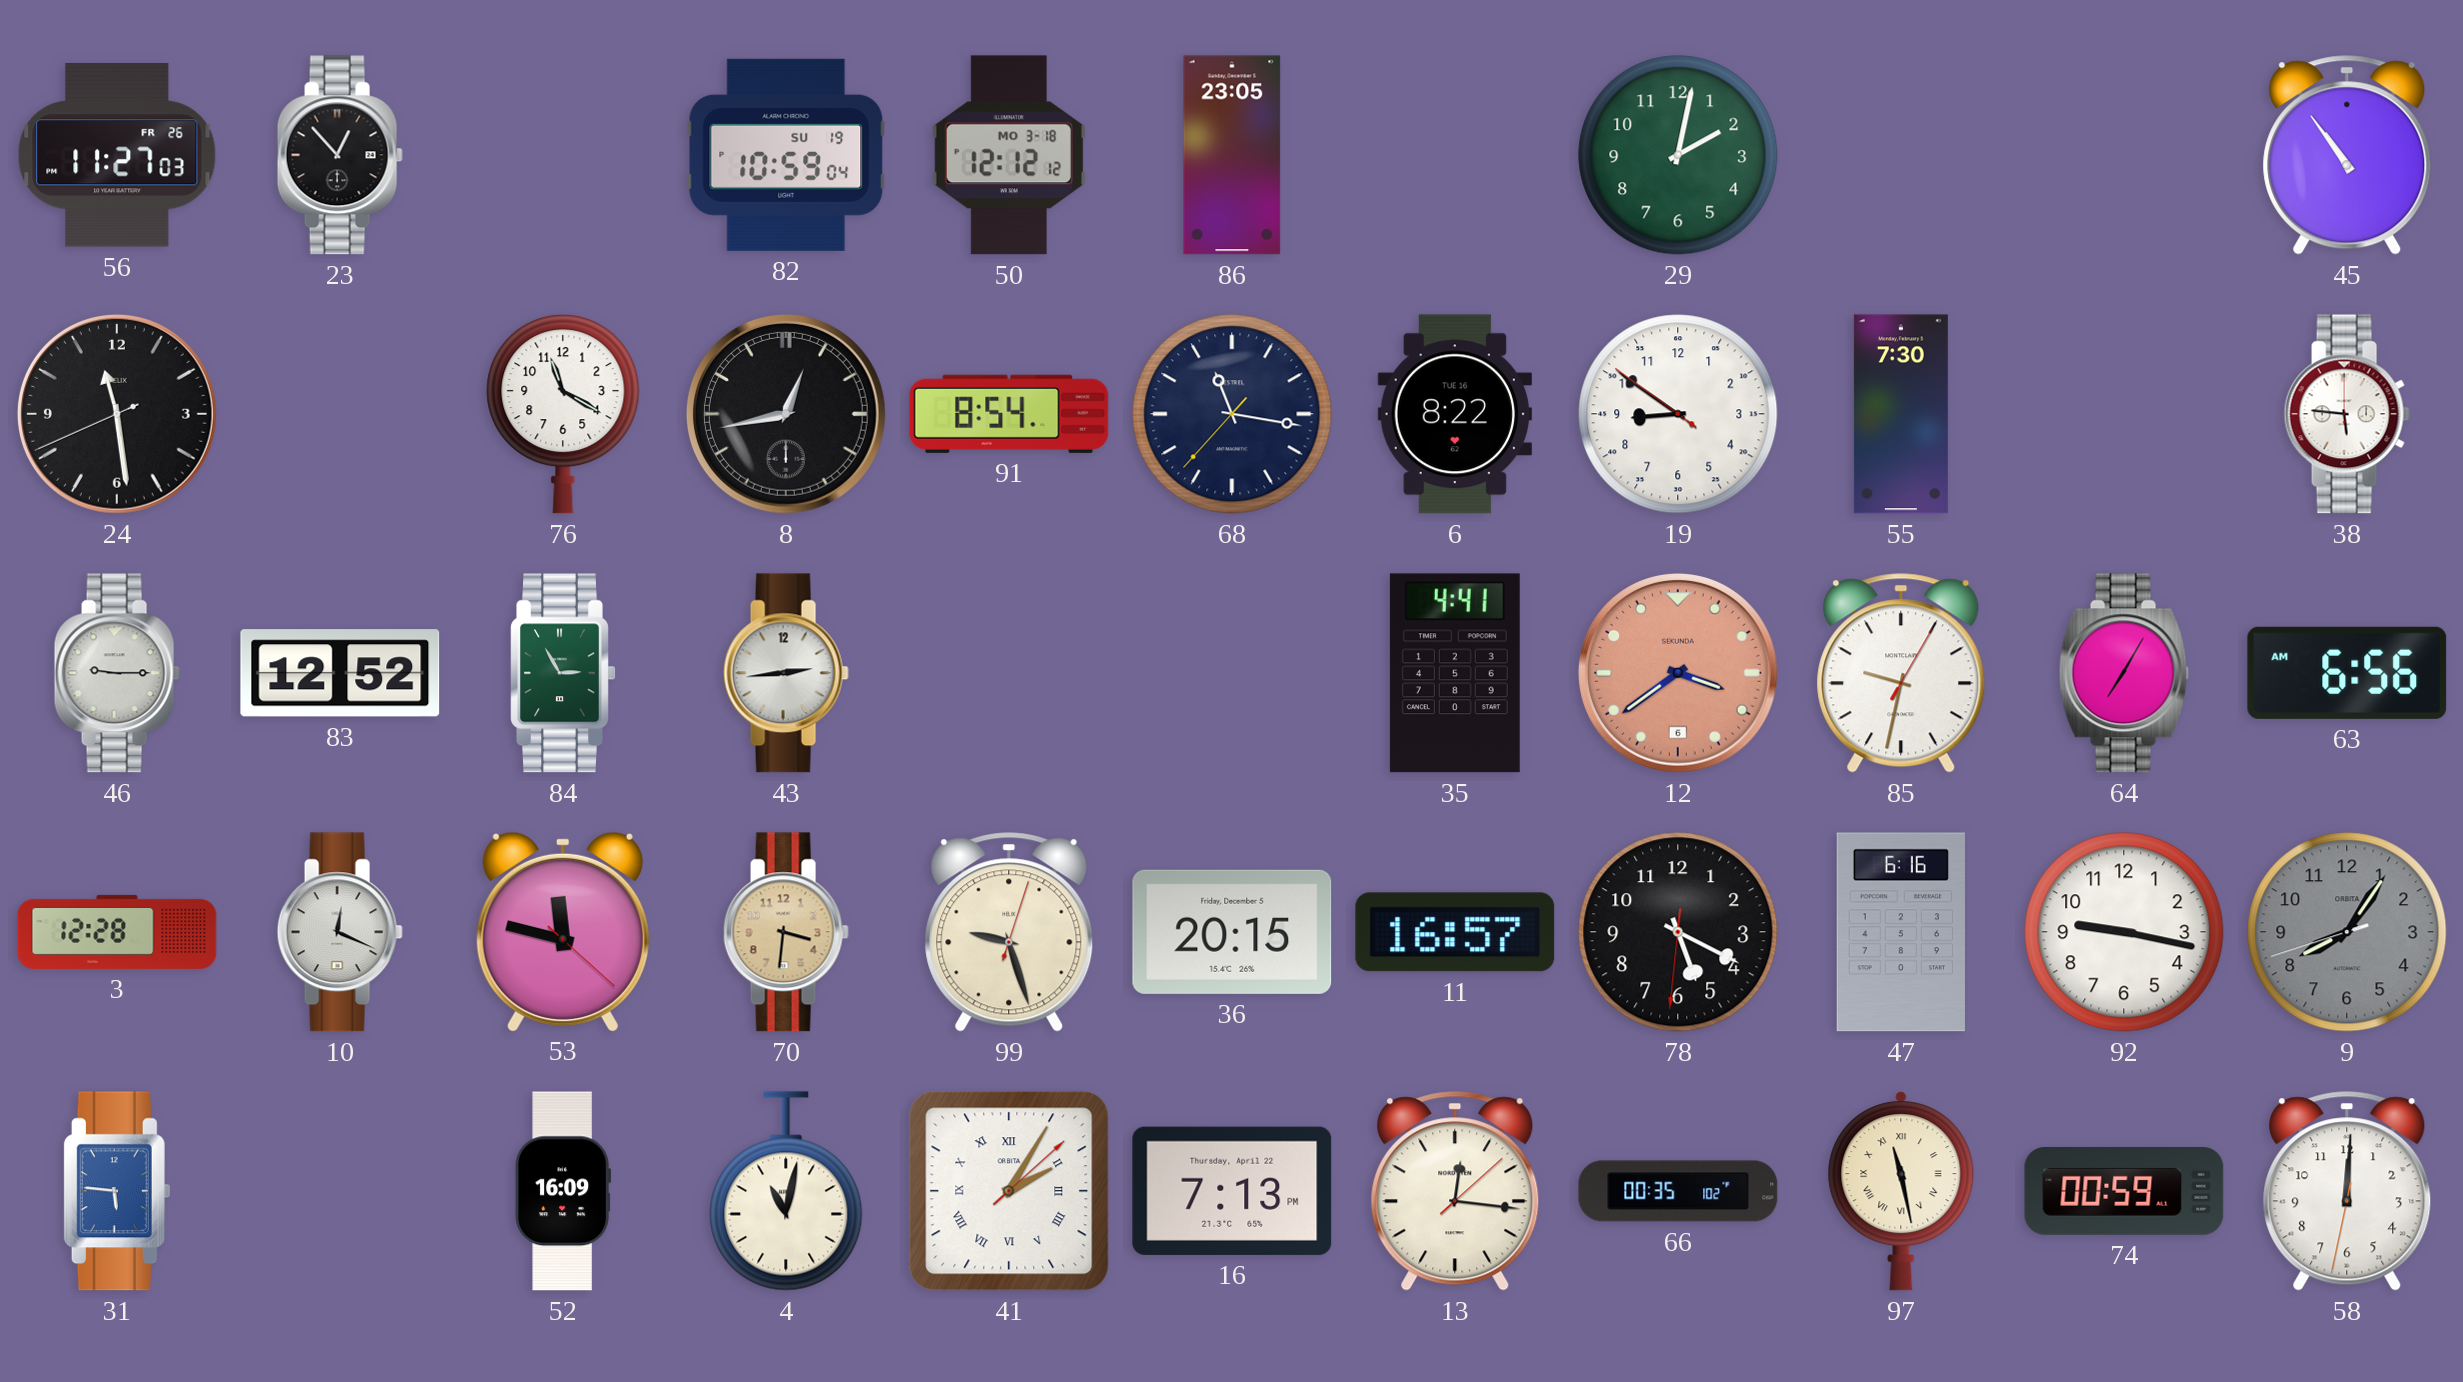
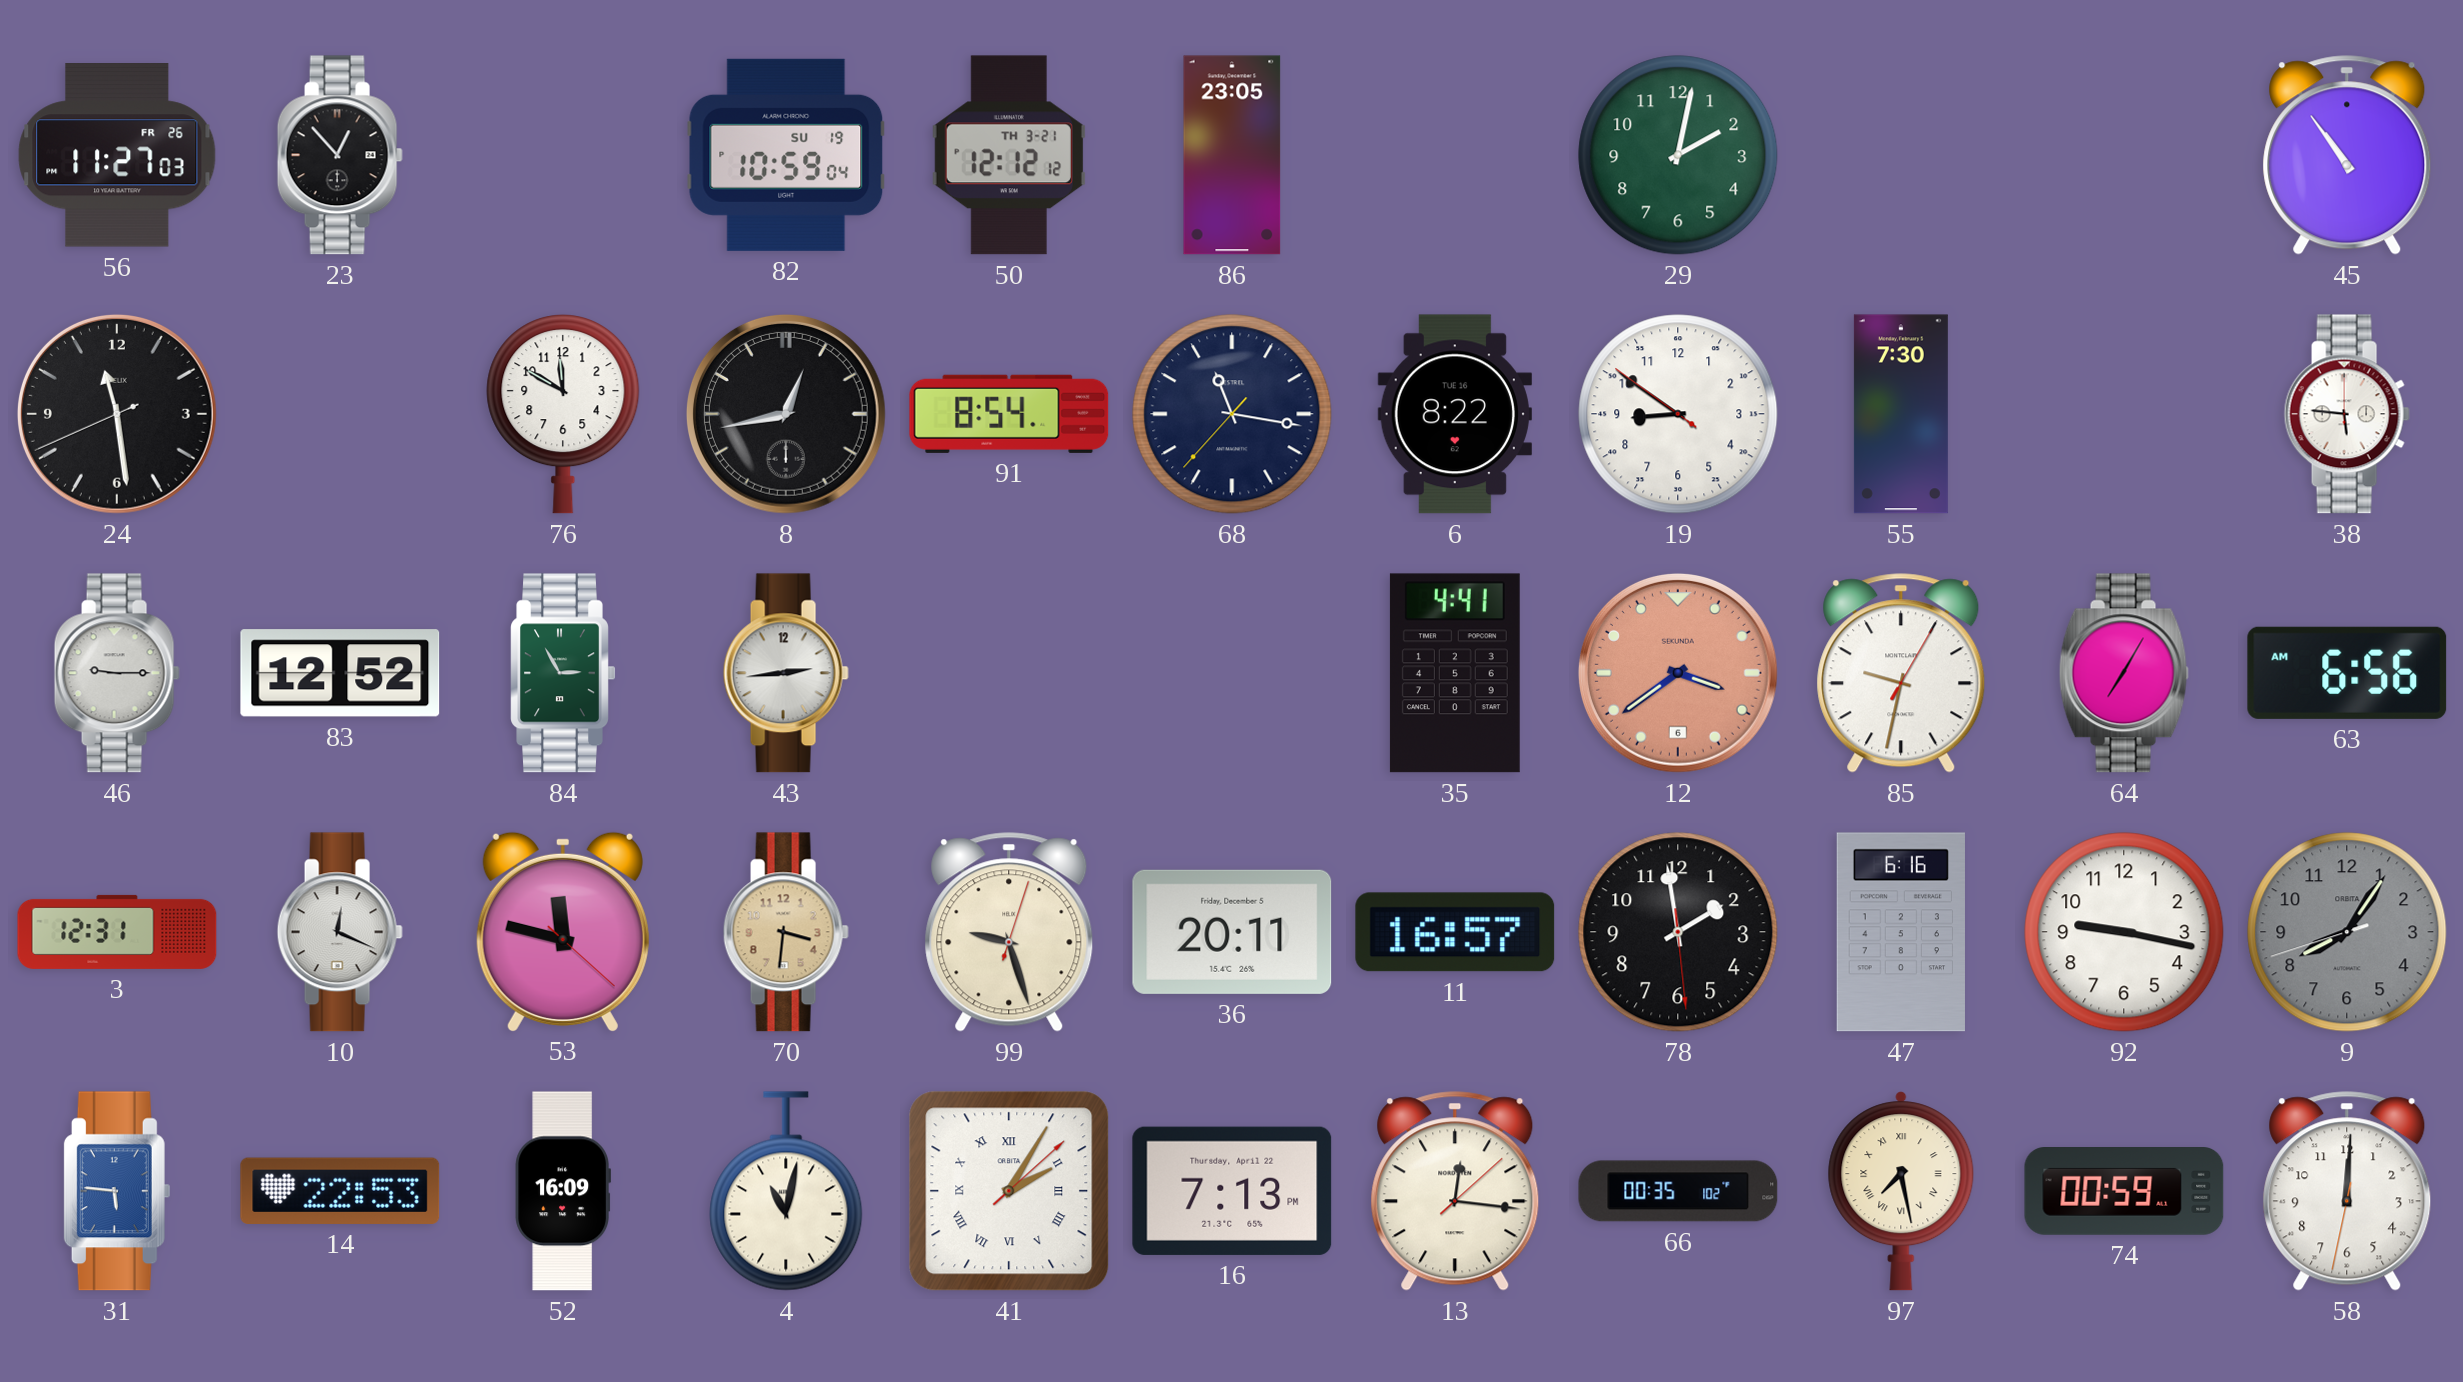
50 date: MO 3-18 -> TH 3-21 (1009, 155)
76: 11:20 -> 11:50 (563, 414)
3: 12:28 -> 12:31 (117, 932)
36: 20:15 -> 20:11 (1232, 932)
78: 5:19 -> 1:58 (1678, 932)
14: none -> 22:53 (340, 1191)
97: 11:28 -> 7:28 (1901, 1191)
